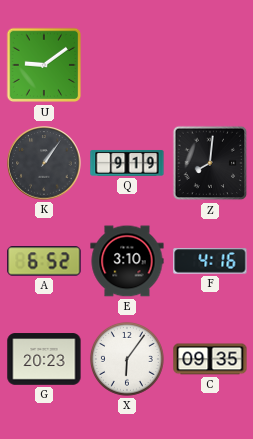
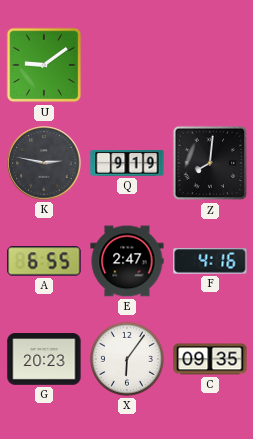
K: 1:06 -> 2:47 (44, 163)
A: 6:52 -> 6:55 (44, 261)
E: 3:10 -> 2:47 (127, 261)
